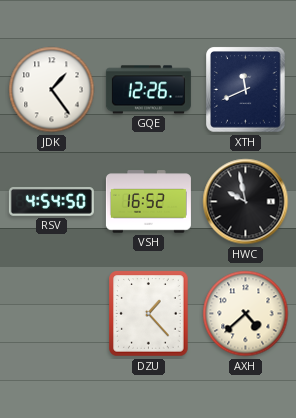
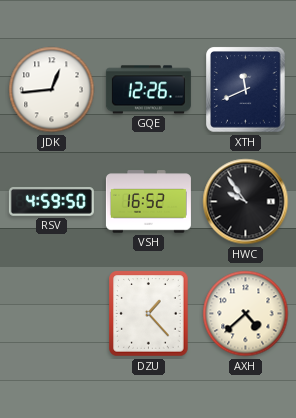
JDK: 1:24 -> 12:44 (52, 90)
RSV: 4:54 -> 4:59 (51, 202)
HWC: 9:58 -> 9:54 (246, 202)
